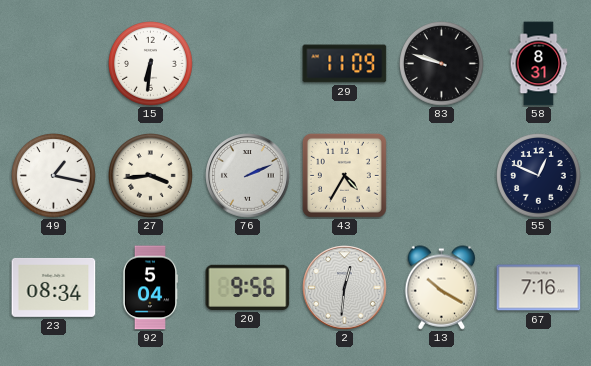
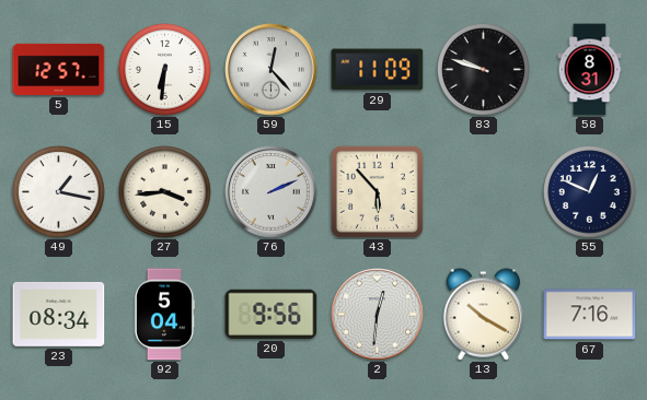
5: none -> 12:57 (59, 69)
59: none -> 12:23 (271, 70)
43: 4:35 -> 5:53 (377, 191)
